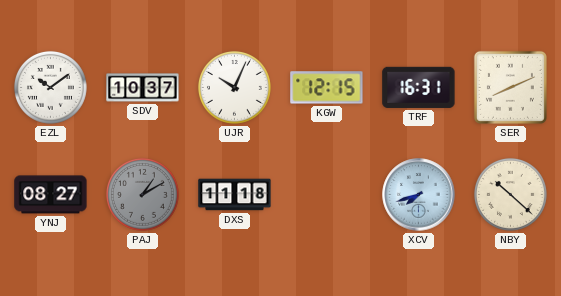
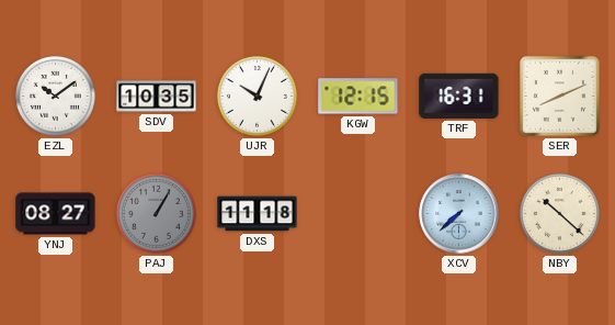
SDV: 10:37 -> 10:35 (157, 97)
PAJ: 1:10 -> 1:05 (156, 213)
XCV: 7:42 -> 7:38 (459, 214)
